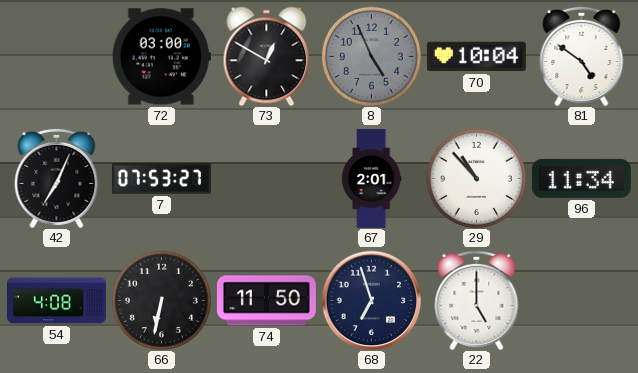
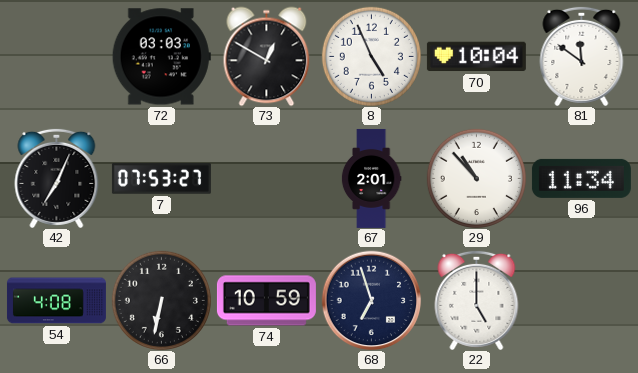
72: 03:00 -> 03:03 (161, 57)
8 dial: grey -> white (371, 56)
81: 4:51 -> 11:51 (582, 56)
74: 11:50 -> 10:59 (266, 301)
